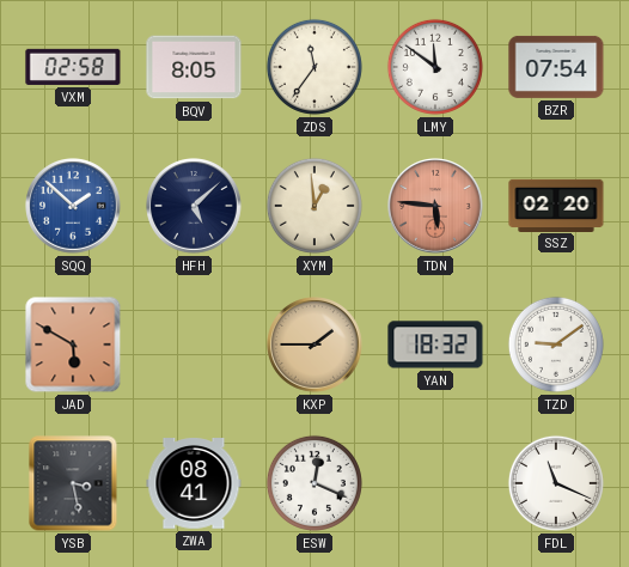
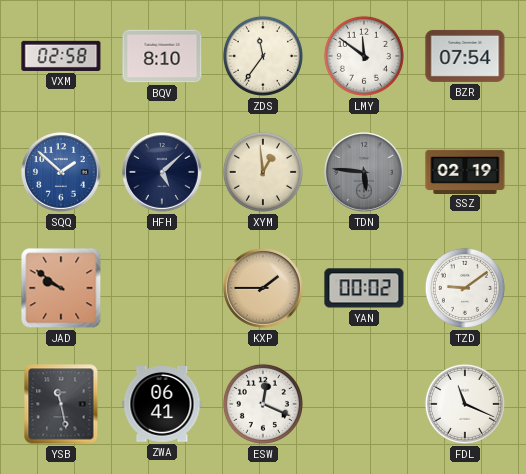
BQV: 8:05 -> 8:10 (162, 56)
TDN dial: salmon -> grey (365, 173)
SSZ: 02:20 -> 02:19 (465, 171)
JAD: 5:50 -> 9:51 (61, 288)
YAN: 18:32 -> 00:02 (364, 288)
YSB: 3:28 -> 11:28 (61, 404)
ZWA: 08:41 -> 06:41 (162, 405)
